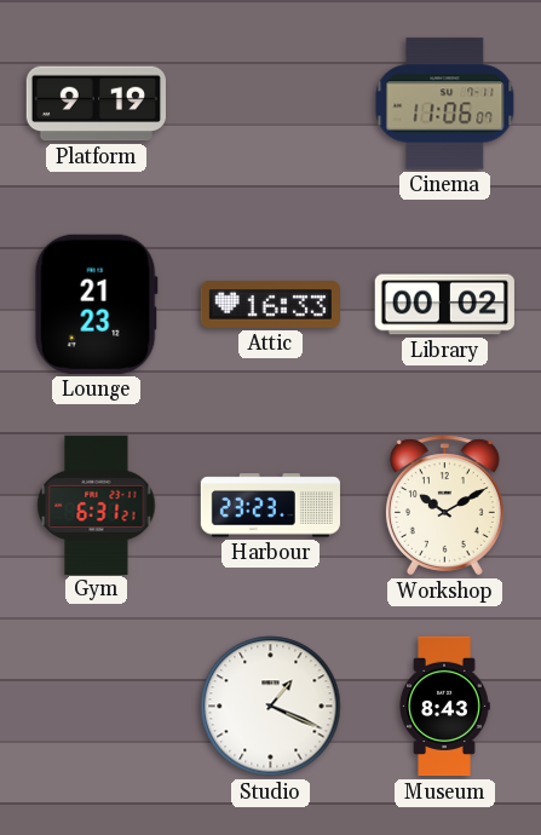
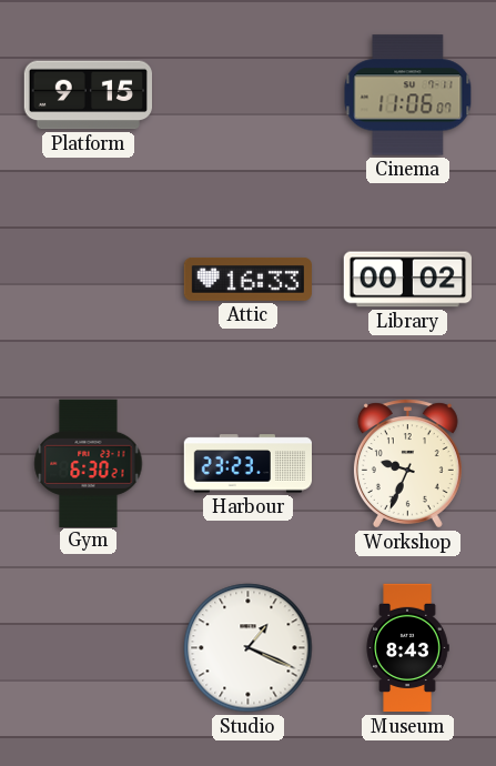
Platform: 9:19 -> 9:15 (88, 95)
Lounge: 21:23 -> none (96, 304)
Gym: 6:31 -> 6:30 (89, 463)
Workshop: 10:10 -> 9:34 (407, 464)
